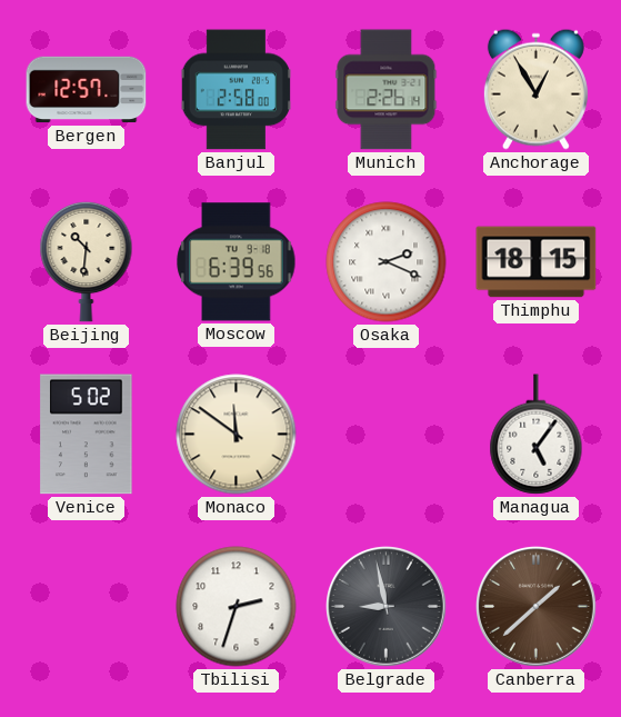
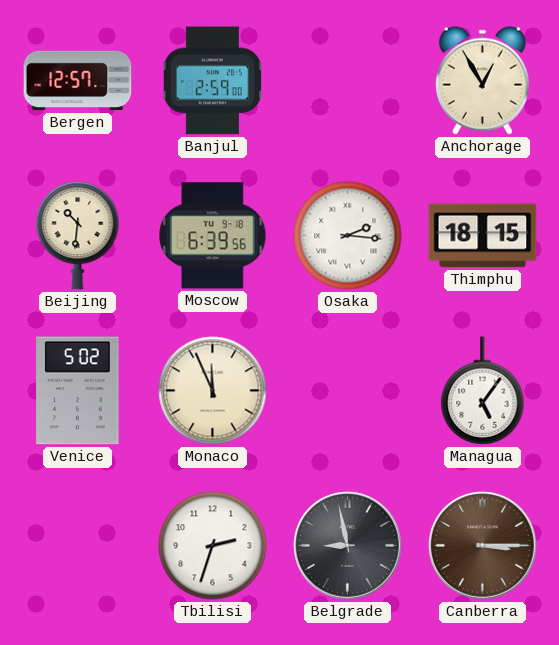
Banjul: 2:58 -> 2:59 (212, 81)
Munich: 2:26 -> none (387, 90)
Osaka: 2:19 -> 2:16 (348, 236)
Monaco: 11:51 -> 11:56 (213, 391)
Canberra: 1:38 -> 3:15 (483, 546)
